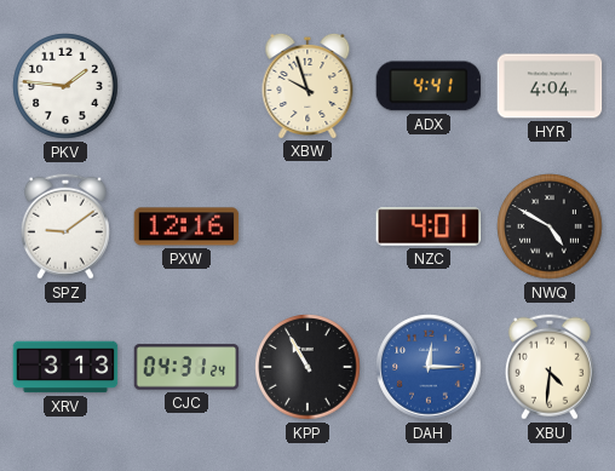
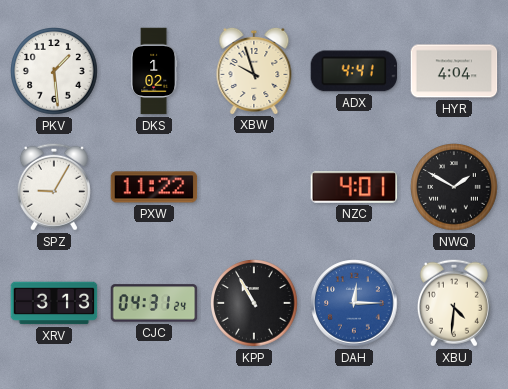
PKV: 1:46 -> 1:29 (54, 71)
DKS: none -> 1:02 (154, 71)
SPZ: 9:09 -> 9:05 (54, 187)
PXW: 12:16 -> 11:22 (154, 187)
NWQ: 4:50 -> 1:50 (454, 187)
